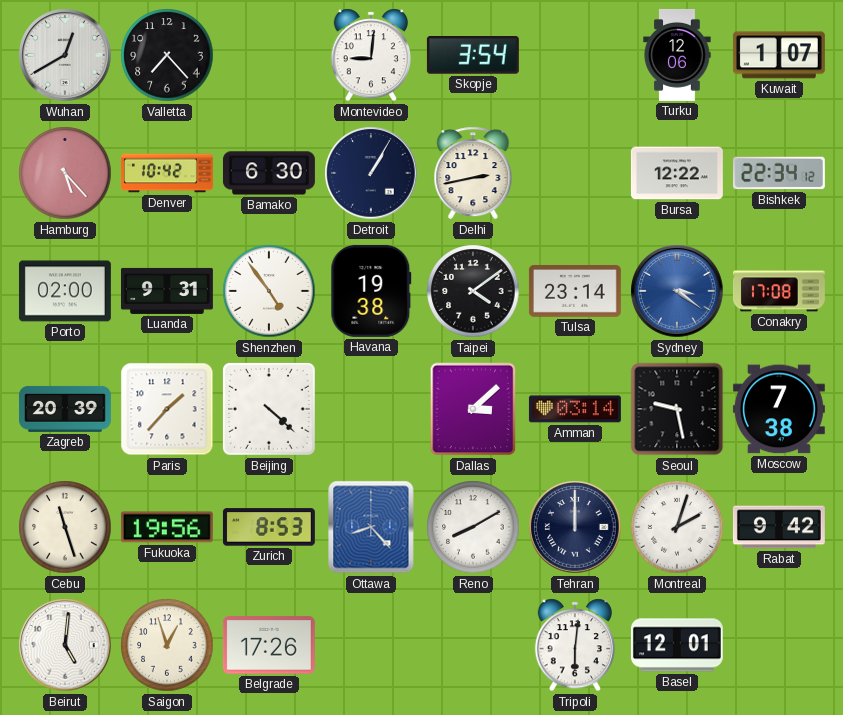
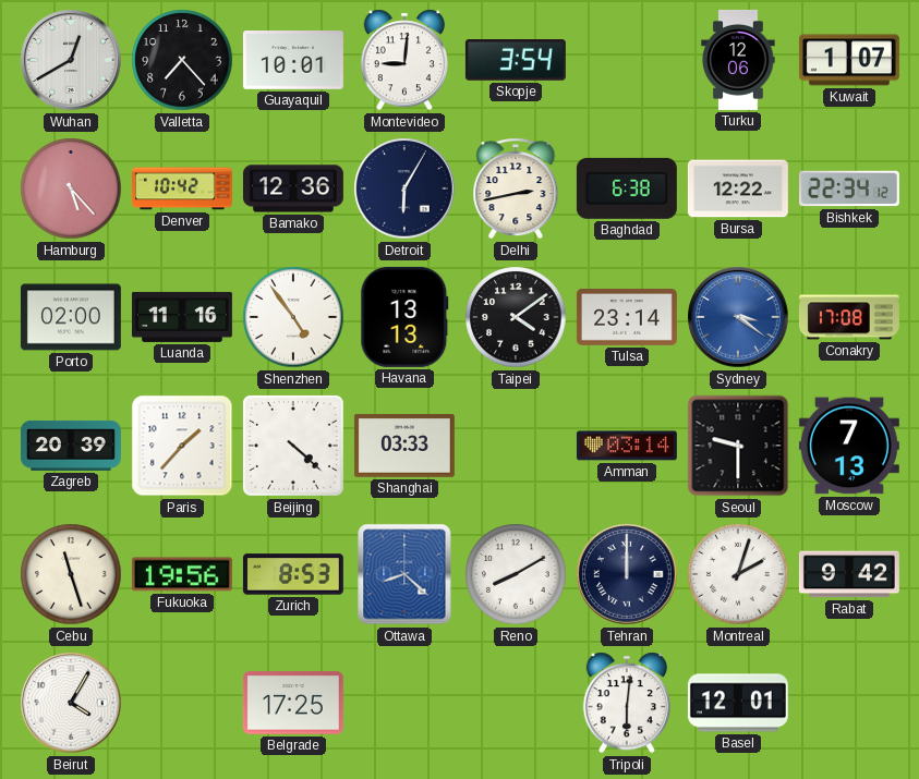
Guayaquil: none -> 10:01 (293, 60)
Bamako: 6:30 -> 12:36 (293, 188)
Detroit: 1:05 -> 6:05 (404, 188)
Baghdad: none -> 6:38 (627, 188)
Luanda: 9:31 -> 11:16 (182, 317)
Havana: 19:38 -> 13:13 (404, 317)
Shanghai: none -> 03:33 (404, 446)
Dallas: 3:08 -> none (473, 409)
Seoul: 9:28 -> 9:30 (738, 446)
Moscow: 7:38 -> 7:13 (849, 446)
Ottawa: 8:23 -> 8:22 (404, 574)
Beirut: 5:01 -> 4:05 (71, 703)
Saigon: 12:57 -> none (167, 645)
Belgrade: 17:26 -> 17:25 (293, 703)
